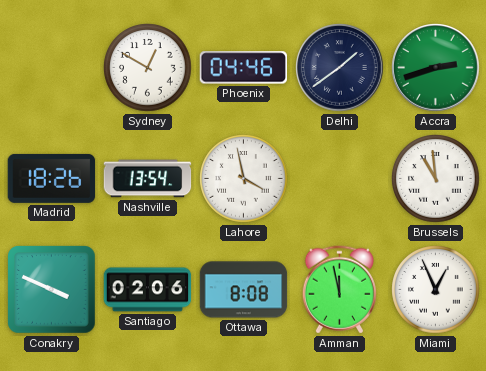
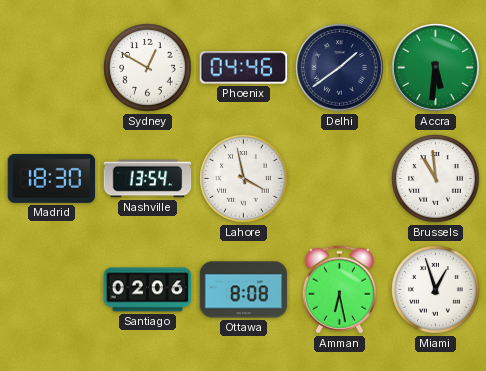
Accra: 2:42 -> 5:31 (436, 68)
Madrid: 18:26 -> 18:30 (52, 178)
Conakry: 3:49 -> none (52, 290)
Amman: 11:58 -> 6:28 (339, 290)
Miami: 12:56 -> 12:57 (436, 290)
